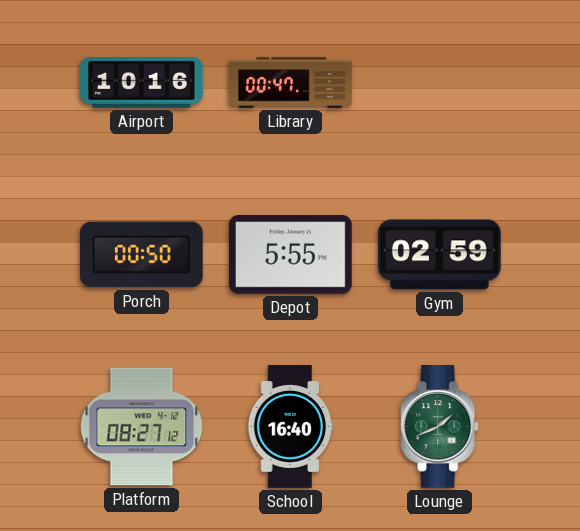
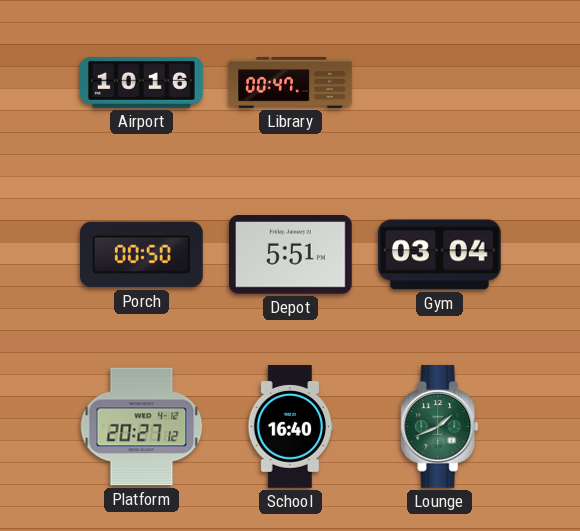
Depot: 5:55 -> 5:51 (291, 255)
Gym: 02:59 -> 03:04 (439, 255)
Platform: 08:27 -> 20:27 (142, 427)
